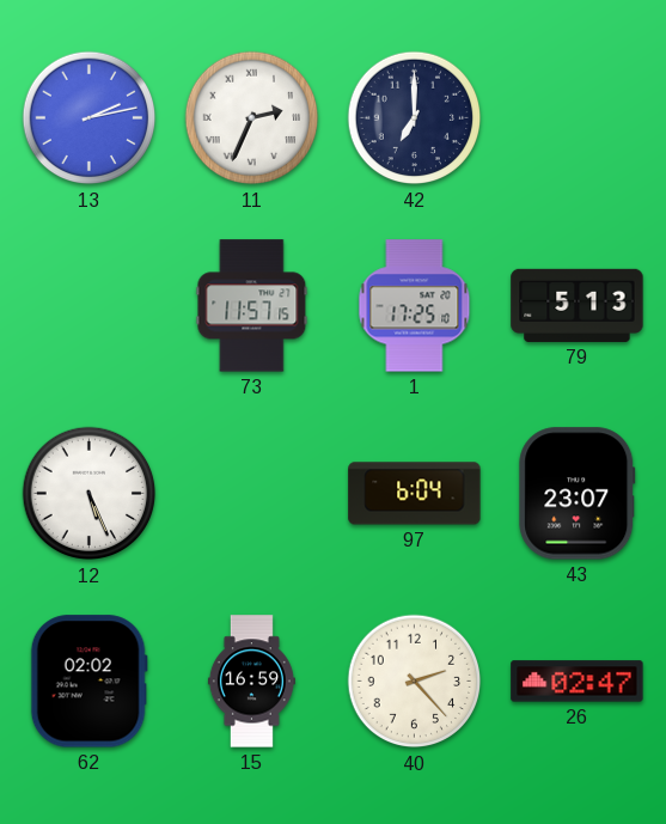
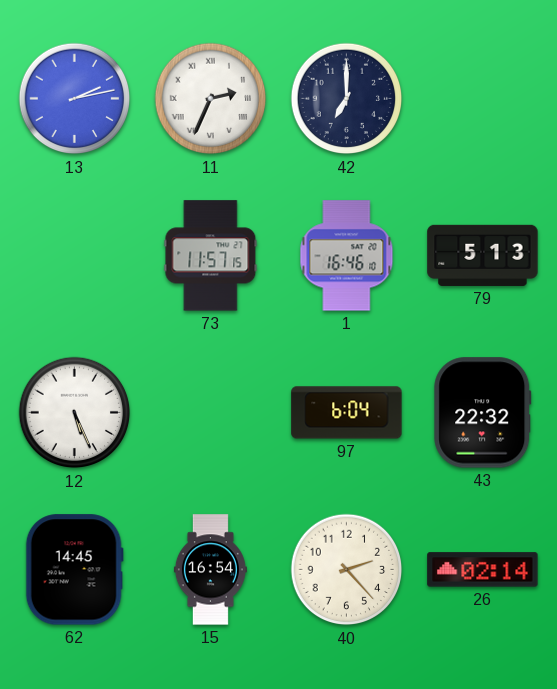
1: 17:25 -> 16:46 (347, 256)
43: 23:07 -> 22:32 (483, 413)
62: 02:02 -> 14:45 (74, 570)
15: 16:59 -> 16:54 (210, 570)
26: 02:47 -> 02:14 (483, 570)
